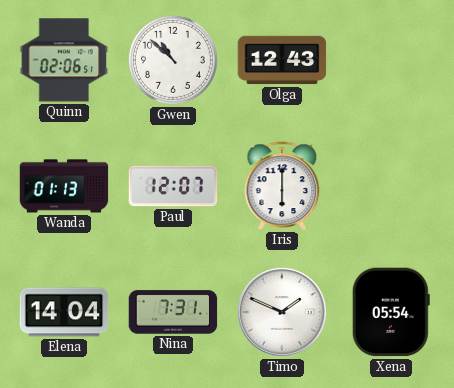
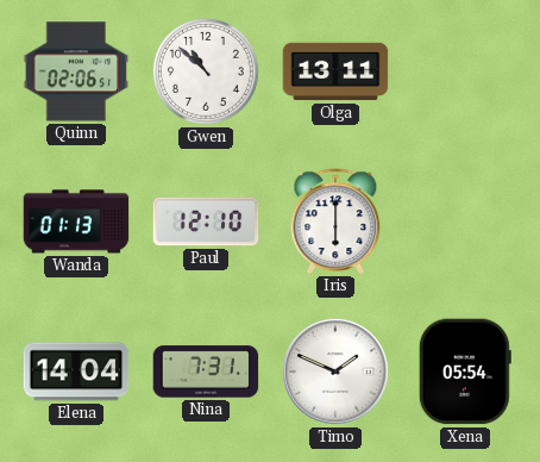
Olga: 12:43 -> 13:11 (335, 71)
Paul: 12:07 -> 12:10 (206, 221)
